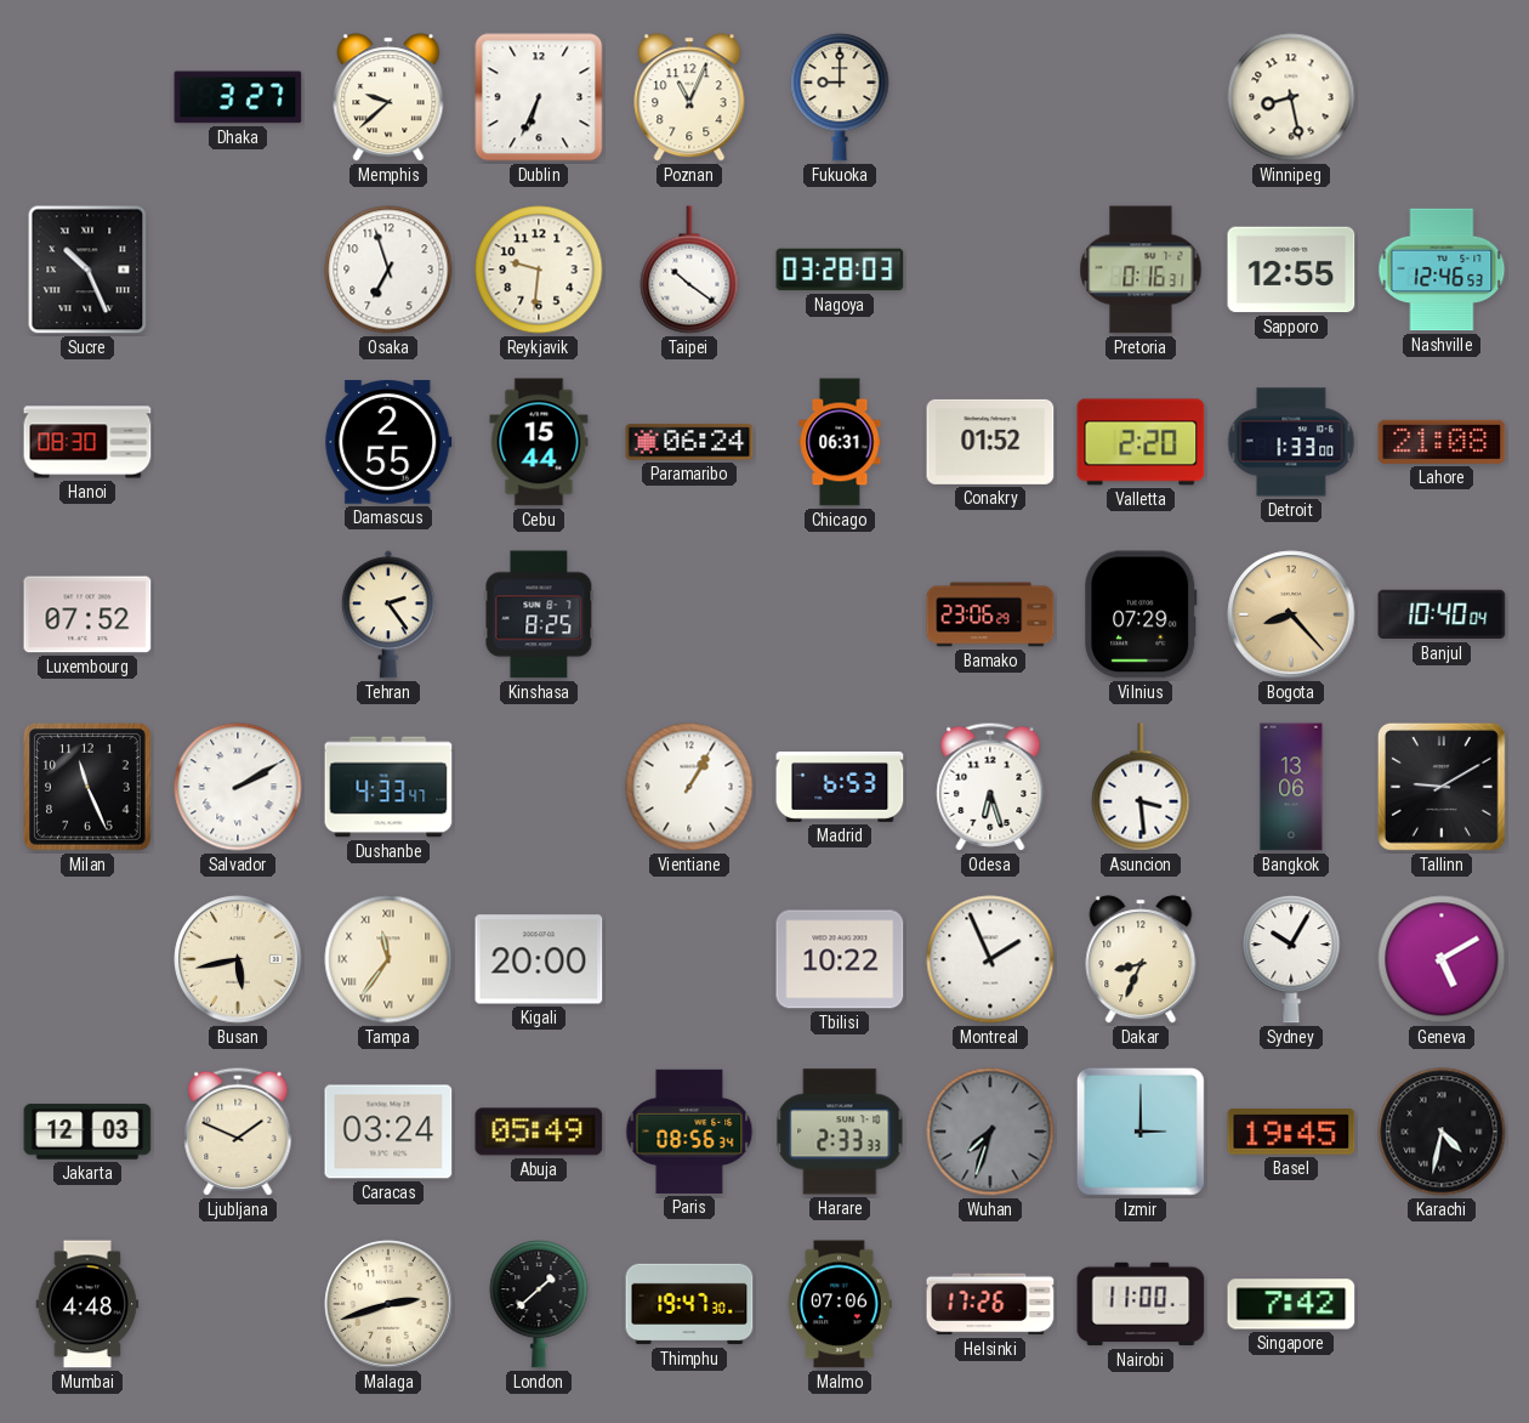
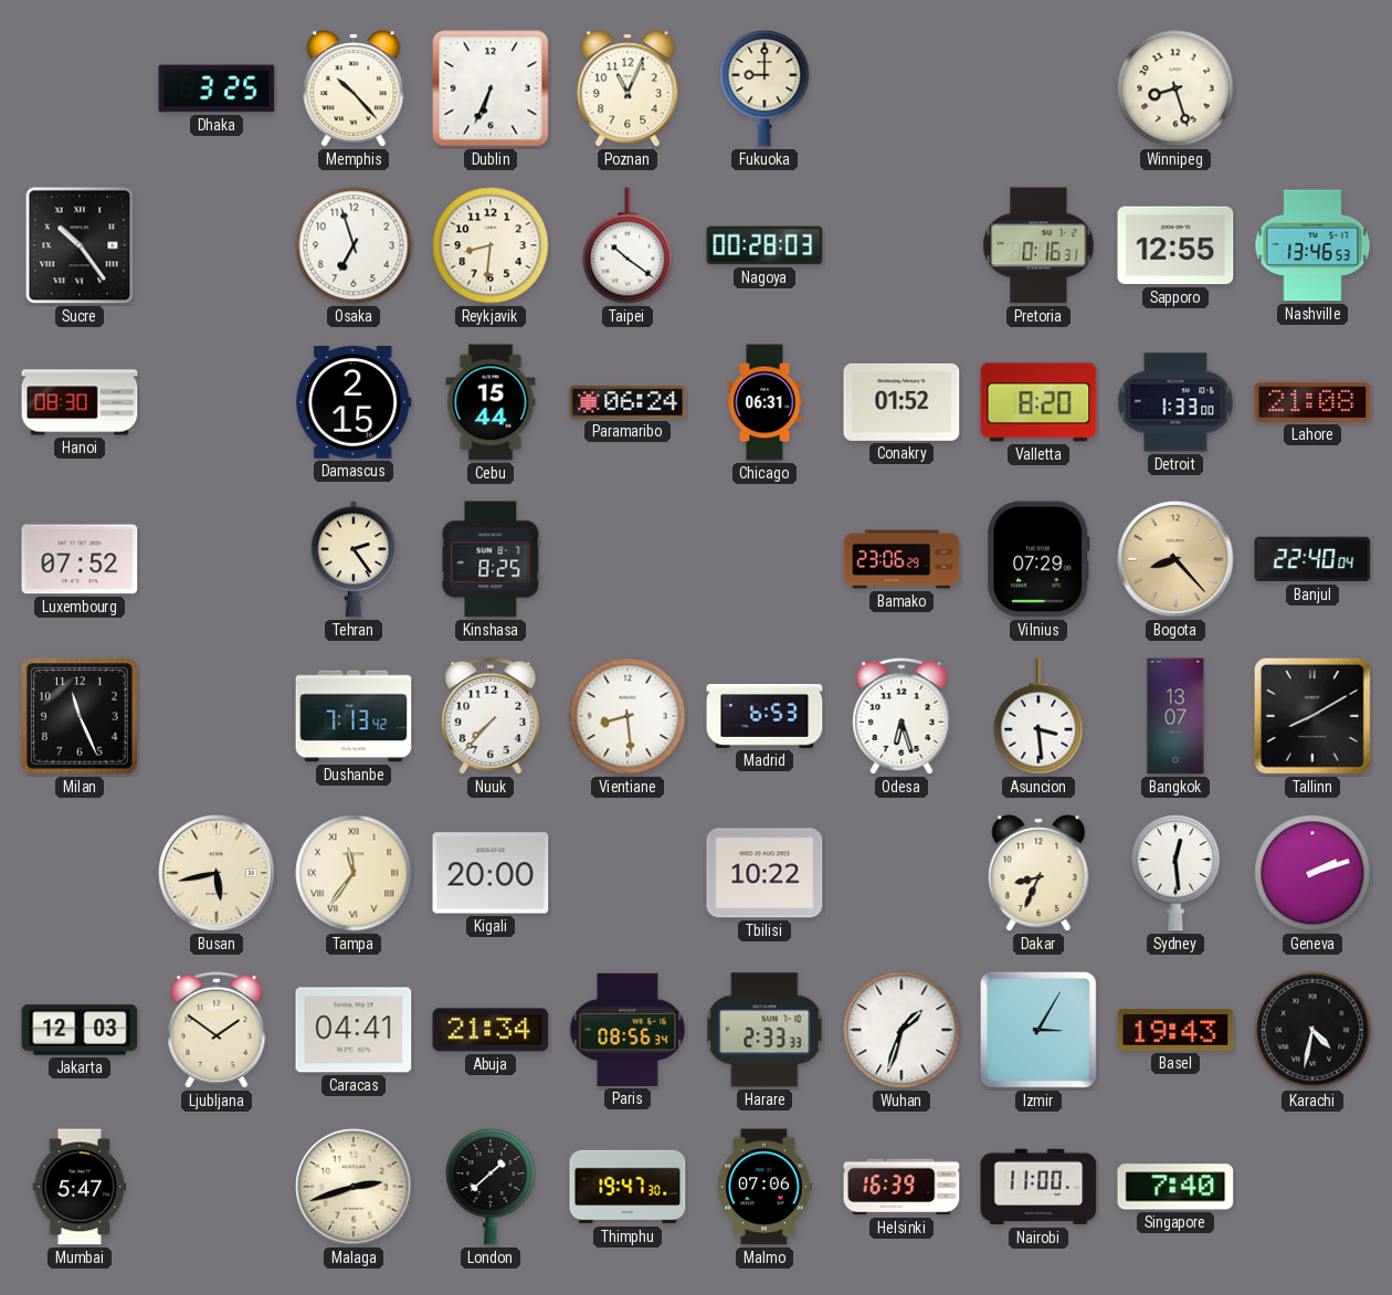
Dhaka: 3:27 -> 3:25 (217, 88)
Memphis: 9:38 -> 10:23 (354, 88)
Winnipeg: 8:28 -> 8:27 (1175, 88)
Sucre: 10:26 -> 10:24 (80, 245)
Reykjavik: 9:31 -> 8:31 (491, 245)
Nagoya: 03:28 -> 00:28 (764, 245)
Nashville: 12:46 -> 13:46 (1312, 245)
Damascus: 2:55 -> 2:15 (354, 403)
Valletta: 2:20 -> 8:20 (1038, 402)
Banjul: 10:40 -> 22:40 (1312, 559)
Salvador: 2:10 -> none (238, 787)
Dushanbe: 4:33 -> 7:13 (354, 716)
Nuuk: none -> 7:37 (491, 716)
Vientiane: 1:05 -> 8:29 (628, 716)
Bangkok: 13:06 -> 13:07 (1175, 716)
Tallinn: 9:10 -> 8:10 (1312, 716)
Montreal: 1:56 -> none (990, 959)
Sydney: 10:05 -> 12:29 (1175, 873)
Geneva: 5:10 -> 2:12 (1312, 873)
Ljubljana: 1:49 -> 1:51 (217, 1030)
Caracas: 03:24 -> 04:41 (354, 1030)
Abuja: 05:49 -> 21:34 (491, 1030)
Wuhan: 7:33 -> 1:33 (901, 1030)
Wuhan dial: grey -> white (901, 1030)
Izmir: 3:00 -> 3:05 (1038, 1030)
Basel: 19:45 -> 19:43 (1175, 1031)
Mumbai: 4:48 -> 5:47 (80, 1187)
Helsinki: 17:26 -> 16:39 (901, 1187)
Singapore: 7:42 -> 7:40 (1175, 1187)
